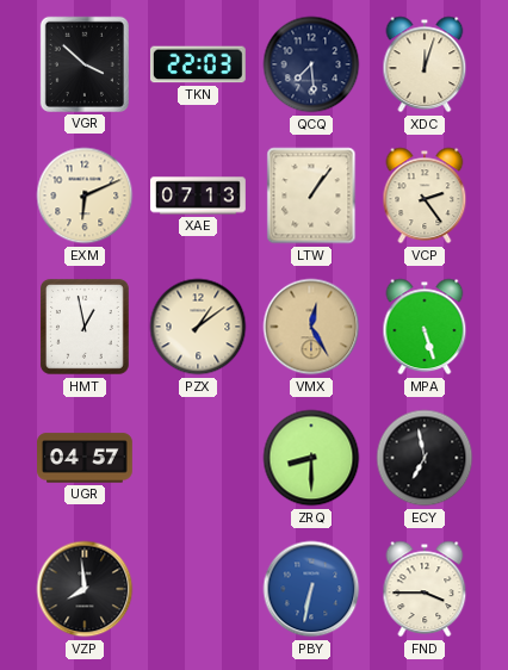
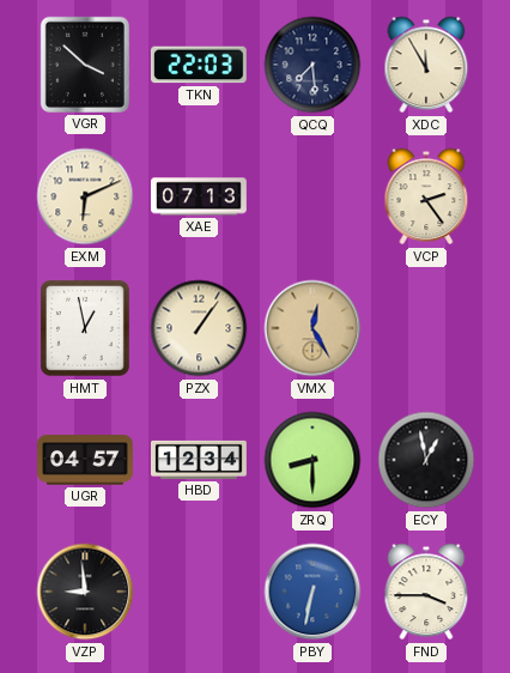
XDC: 12:03 -> 11:55 (426, 65)
LTW: 1:06 -> none (311, 196)
PZX: 1:09 -> 1:06 (199, 328)
MPA: 5:27 -> none (425, 327)
HBD: none -> 12:34 (200, 460)
ECY: 6:58 -> 12:58 (426, 460)
VZP: 7:59 -> 8:59 (85, 592)
